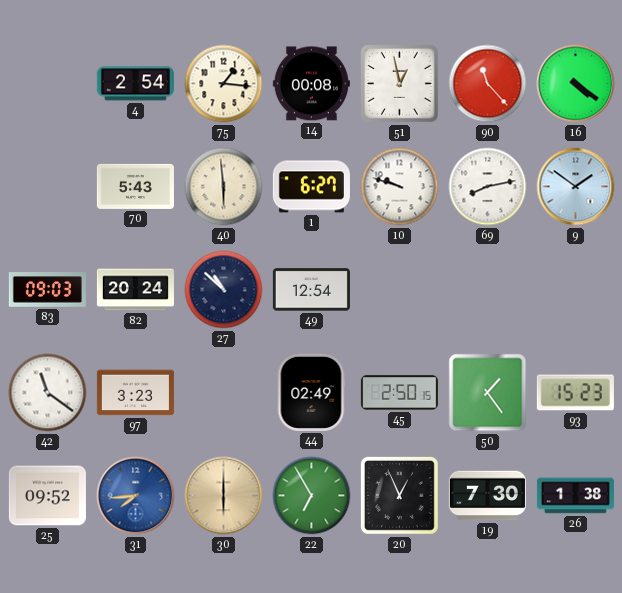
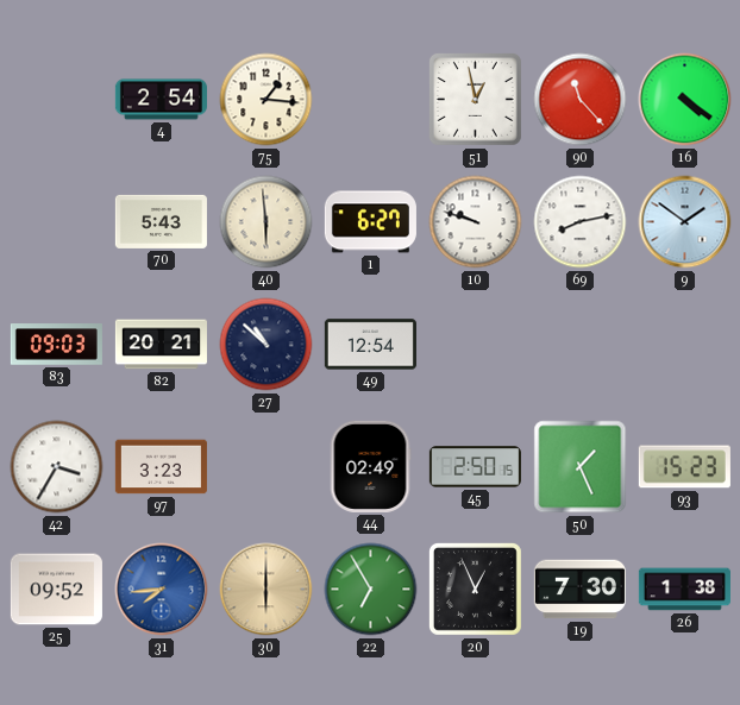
14: 00:08 -> none (311, 84)
82: 20:24 -> 20:21 (161, 345)
42: 11:21 -> 3:35 (57, 467)
50: 1:24 -> 1:26 (581, 467)
